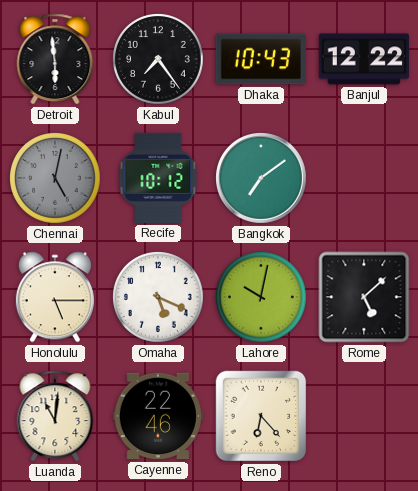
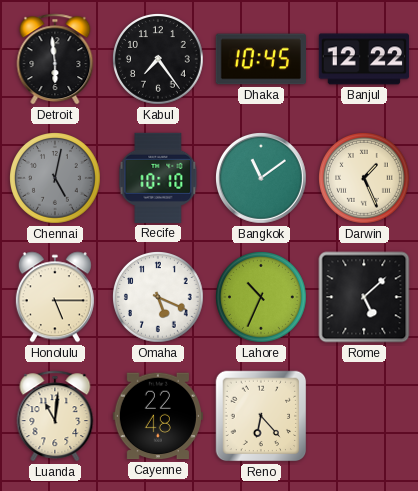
Dhaka: 10:43 -> 10:45 (261, 59)
Recife: 10:12 -> 10:10 (158, 178)
Bangkok: 7:09 -> 11:09 (262, 179)
Darwin: none -> 1:26 (365, 179)
Lahore: 10:02 -> 10:34 (262, 298)
Cayenne: 22:46 -> 22:48 (158, 416)
